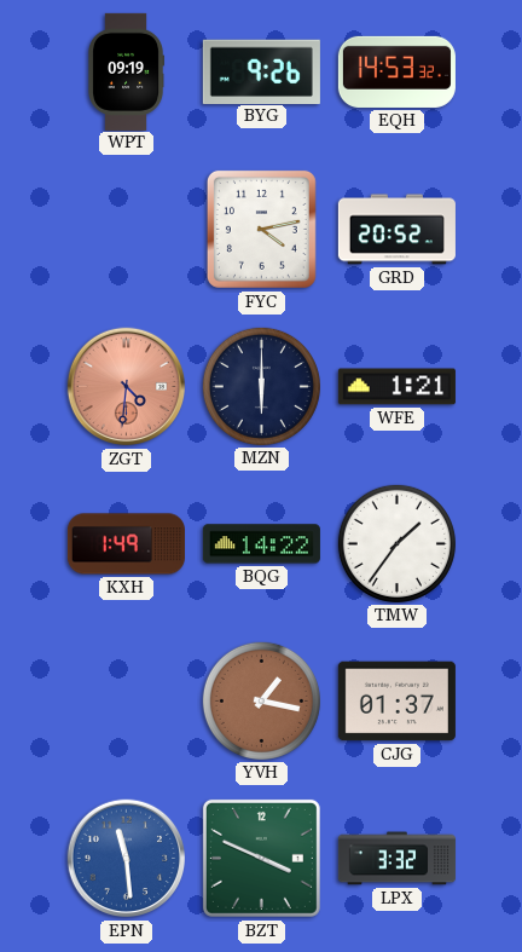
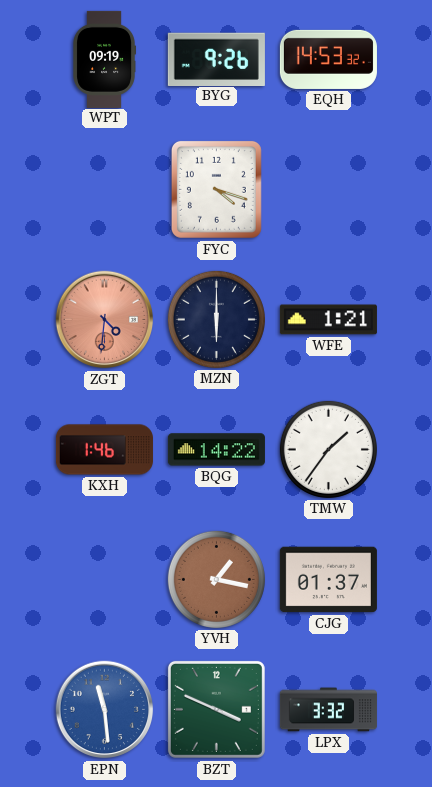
FYC: 4:13 -> 4:18 (216, 189)
GRD: 20:52 -> none (396, 230)
KXH: 1:49 -> 1:46 (104, 450)
